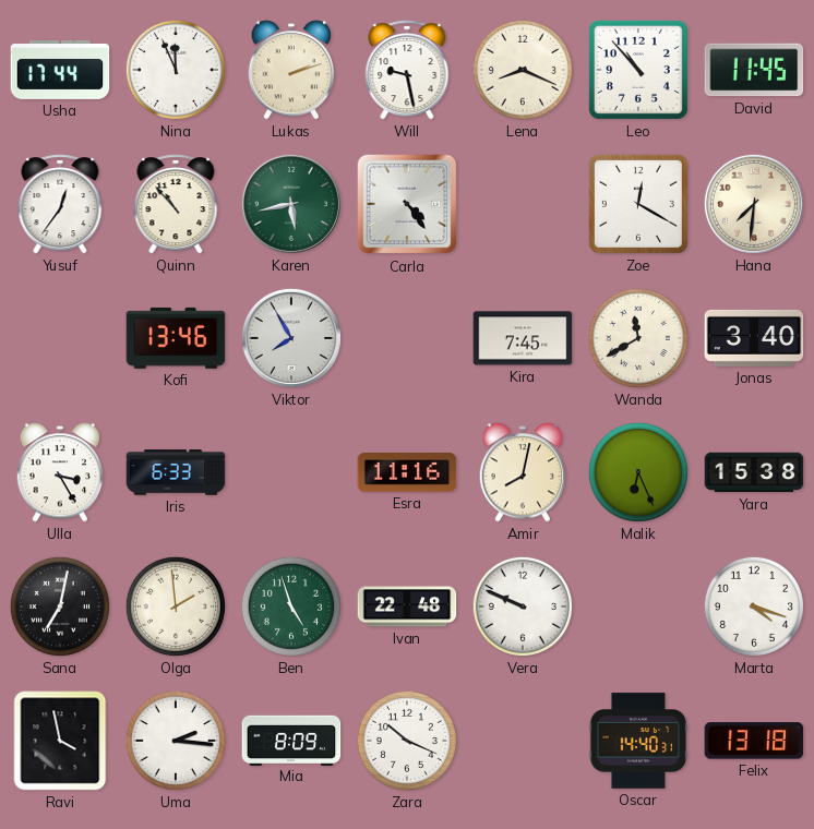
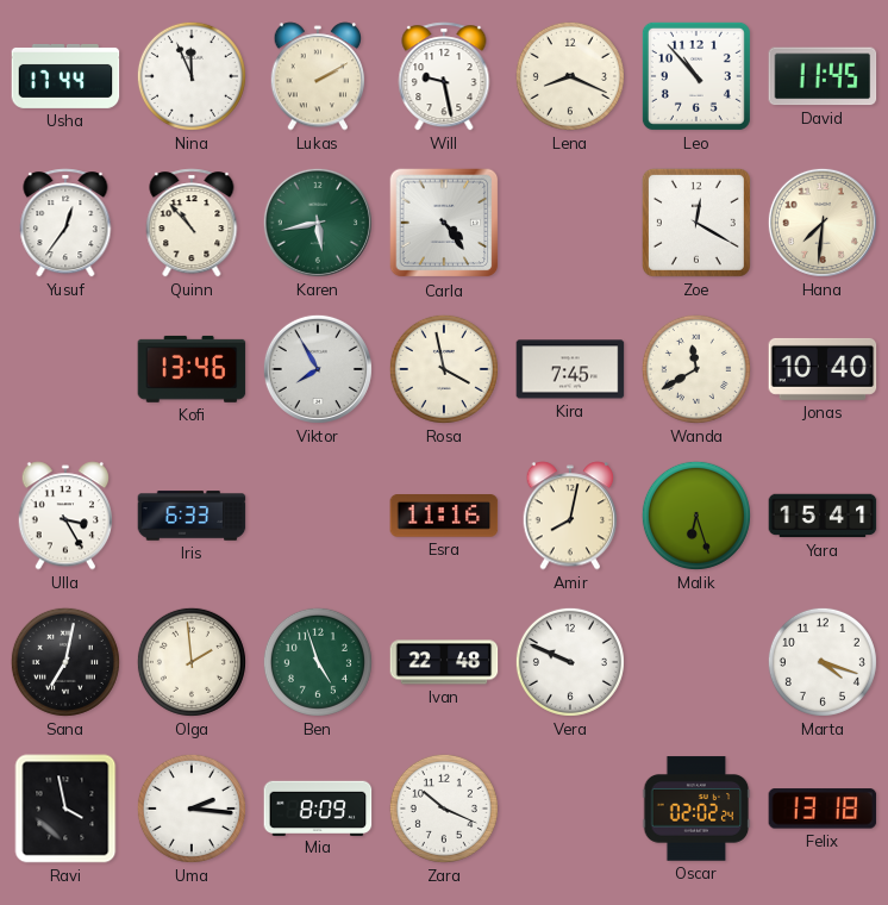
Lukas: 2:12 -> 2:10 (318, 76)
Rosa: none -> 3:58 (444, 369)
Jonas: 3:40 -> 10:40 (823, 369)
Malik: 6:26 -> 6:27 (696, 516)
Yara: 15:38 -> 15:41 (823, 516)
Oscar: 14:40 -> 02:02 (696, 809)
